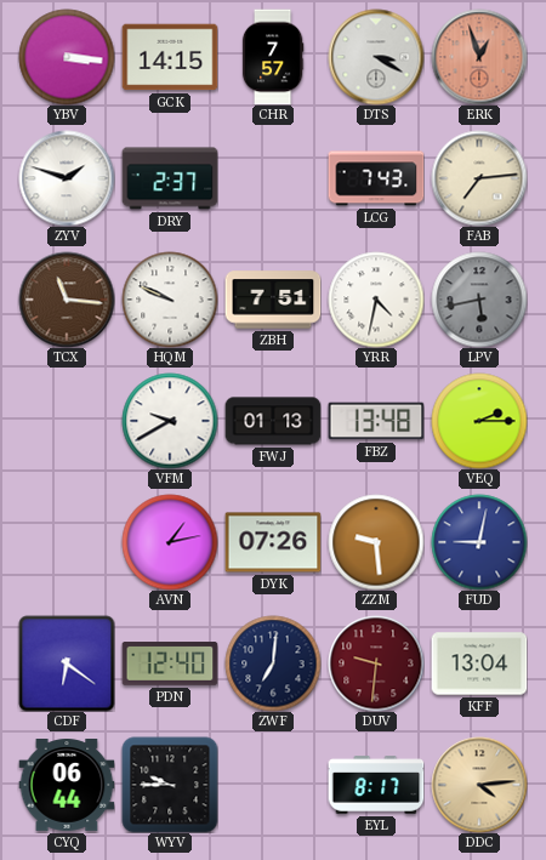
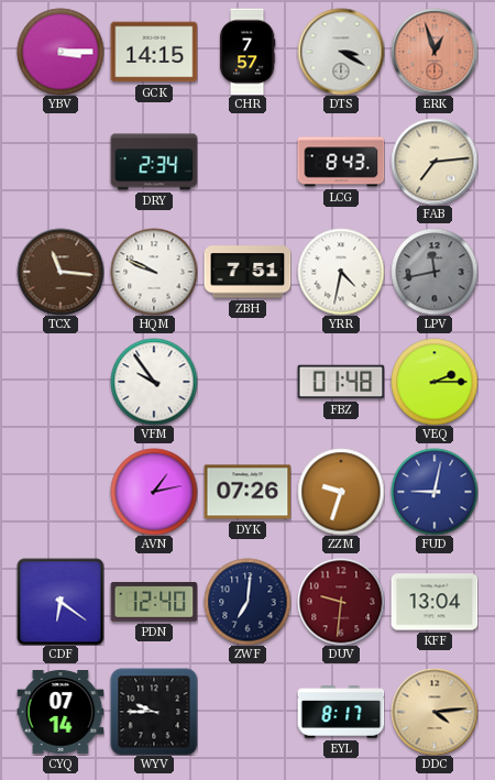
YBV: 3:16 -> 3:15 (61, 52)
ZYV: 1:48 -> none (67, 178)
DRY: 2:37 -> 2:34 (154, 162)
LCG: 7:43 -> 8:43 (341, 162)
LPV: 5:43 -> 11:43 (435, 272)
VFM: 9:40 -> 9:54 (154, 382)
FWJ: 01:13 -> none (273, 421)
FBZ: 13:48 -> 01:48 (341, 382)
ZZM: 9:29 -> 9:33 (341, 492)
CYQ: 06:44 -> 07:14 (61, 713)
